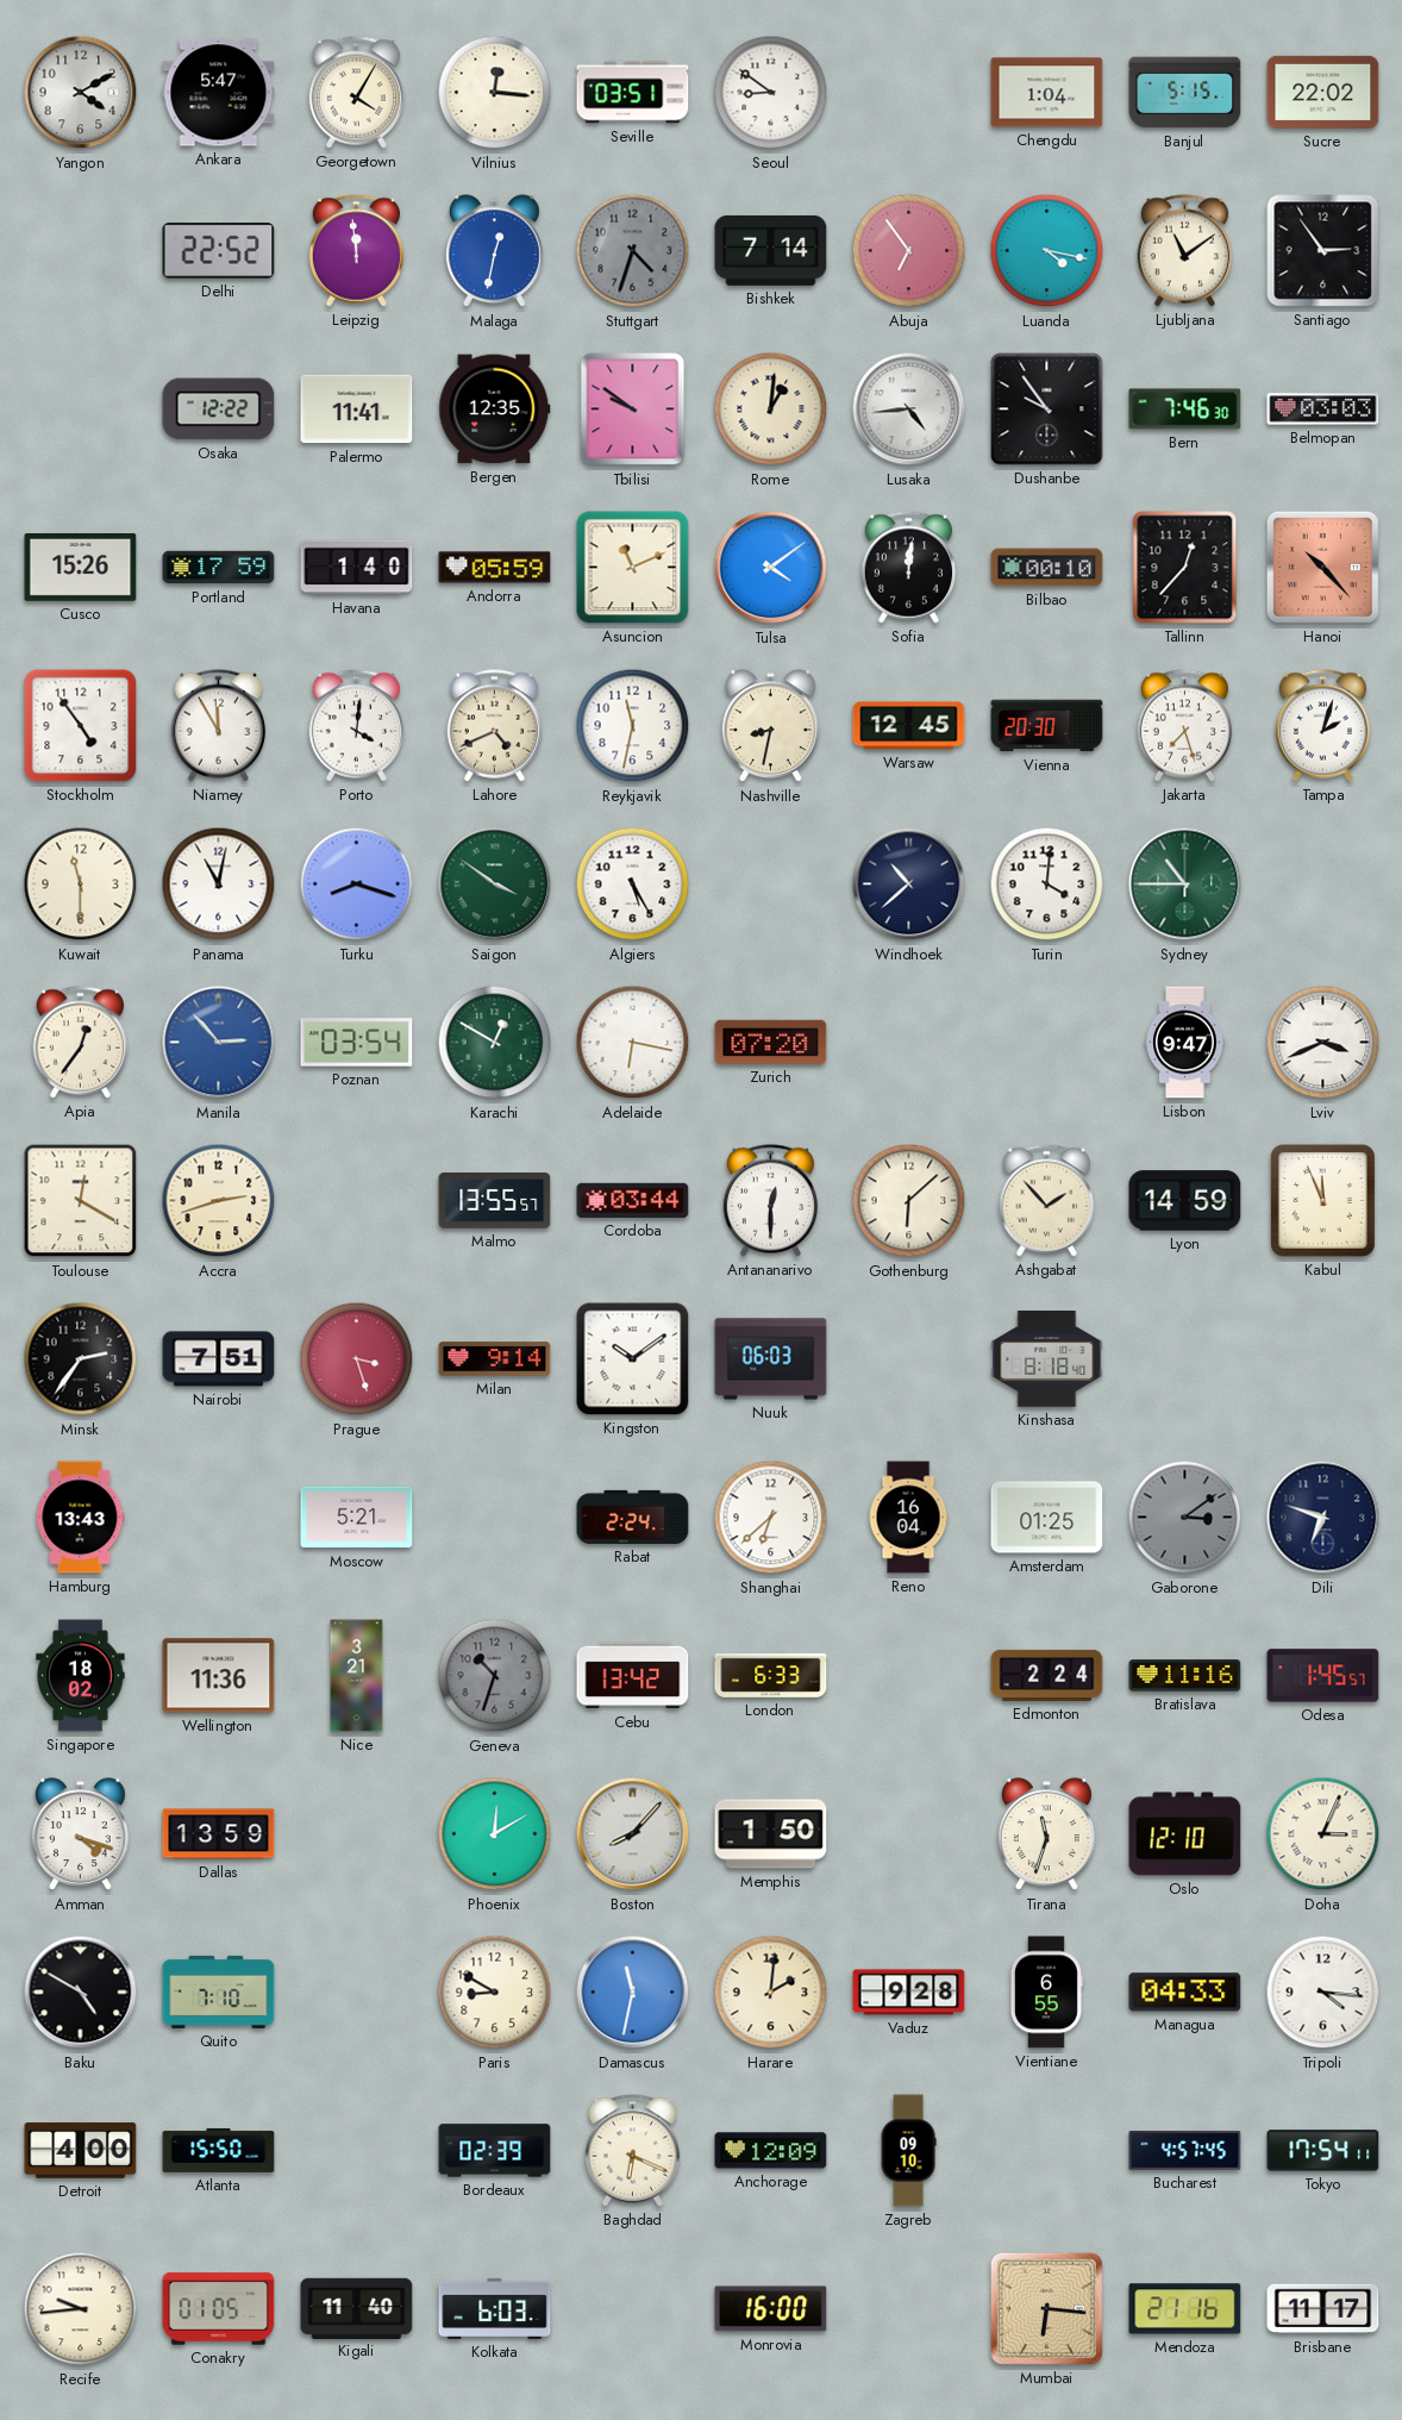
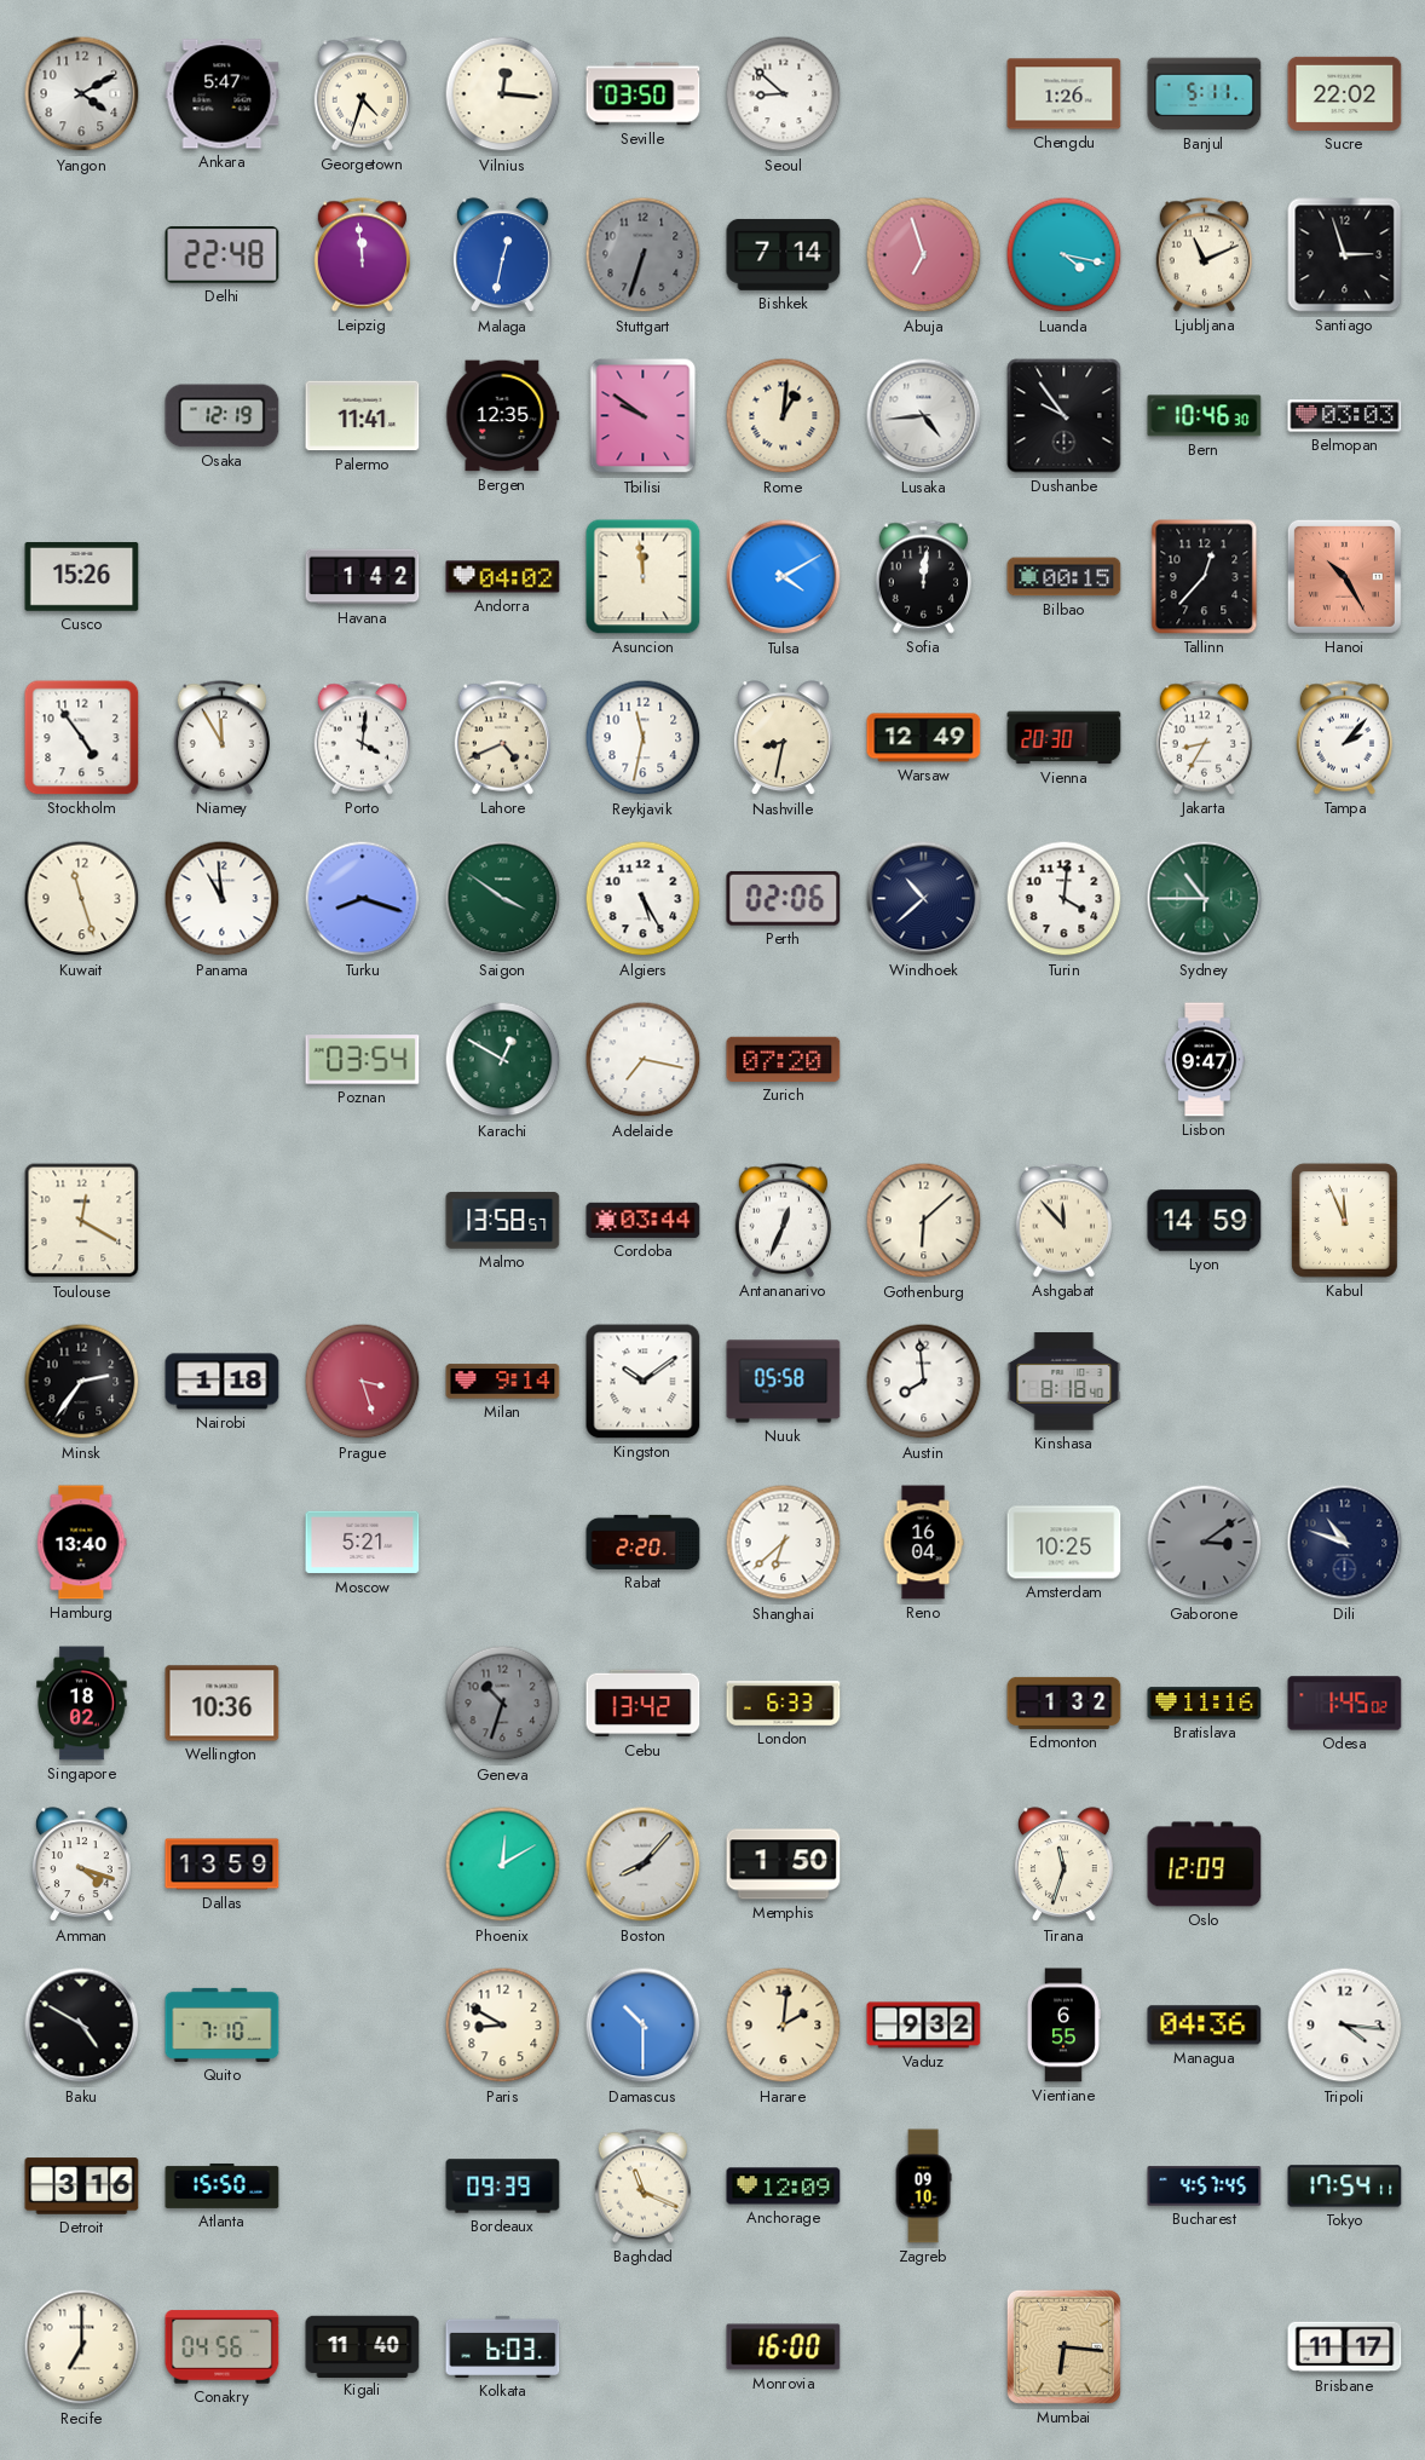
Georgetown: 4:05 -> 4:33 (362, 94)
Seville: 03:51 -> 03:50 (644, 94)
Seoul: 8:51 -> 8:52 (784, 94)
Chengdu: 1:04 -> 1:26 (1065, 94)
Banjul: 5:15 -> 5:11 (1205, 94)
Delhi: 22:52 -> 22:48 (223, 255)
Stuttgart: 4:33 -> 6:33 (644, 255)
Abuja: 6:54 -> 6:57 (924, 255)
Ljubljana: 11:09 -> 11:11 (1204, 255)
Santiago: 2:54 -> 2:57 (1345, 255)
Osaka: 12:22 -> 12:19 (223, 416)
Bern: 7:46 -> 10:46 (1205, 416)
Portland: 17:59 -> none (219, 568)
Havana: 1:40 -> 1:42 (363, 577)
Andorra: 05:59 -> 04:02 (503, 577)
Asuncion: 11:11 -> 11:59 (644, 577)
Tulsa: 4:09 -> 4:10 (784, 577)
Bilbao: 00:10 -> 00:15 (1065, 577)
Hanoi: 10:23 -> 10:25 (1344, 576)
Warsaw: 12:45 -> 12:49 (924, 738)
Jakarta: 7:27 -> 8:35 (1204, 738)
Tampa: 2:03 -> 2:07 (1344, 738)
Kuwait: 11:30 -> 11:27 (82, 899)
Panama: 11:02 -> 10:59 (223, 899)
Perth: none -> 02:06 (784, 898)
Apia: 12:36 -> none (80, 1043)
Manila: 2:53 -> none (219, 1043)
Adelaide: 6:17 -> 7:17 (644, 1060)
Lviv: 3:41 -> none (1323, 1043)
Accra: 2:42 -> none (219, 1201)
Malmo: 13:55 -> 13:58 (503, 1221)
Antananarivo: 12:30 -> 12:34 (783, 1221)
Ashgabat: 1:53 -> 11:53 (1063, 1221)
Nairobi: 7:51 -> 1:18 (223, 1382)
Nuuk: 06:03 -> 05:58 (784, 1382)
Austin: none -> 7:59 (924, 1382)
Hamburg: 13:43 -> 13:40 (82, 1543)
Rabat: 2:24 -> 2:20 (644, 1542)
Amsterdam: 01:25 -> 10:25 (1065, 1543)
Dili: 6:48 -> 10:48 (1345, 1543)
Wellington: 11:36 -> 10:36 (223, 1704)
Nice: 3:21 -> none (357, 1676)
Edmonton: 2:24 -> 1:32 (1065, 1703)
Odesa: 1:45:57 -> 1:45:02 (1345, 1704)
Oslo: 12:10 -> 12:09 (1205, 1865)
Doha: 3:04 -> none (1323, 1834)
Damascus: 11:32 -> 10:30 (644, 2026)
Vaduz: 9:28 -> 9:32 (924, 2026)
Managua: 04:33 -> 04:36 (1205, 2026)
Detroit: 4:00 -> 3:16 (82, 2187)
Bordeaux: 02:39 -> 09:39 (503, 2187)
Baghdad: 6:19 -> 11:19 (642, 2187)
Recife: 9:44 -> 7:00 (82, 2347)
Conakry: 01:05 -> 04:56 (223, 2347)
Mendoza: 21:16 -> none (1185, 2309)
